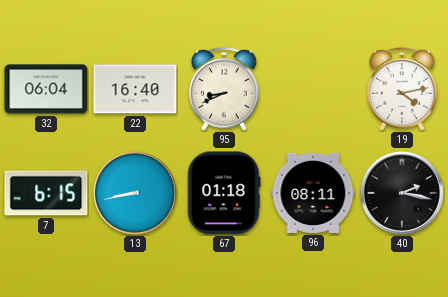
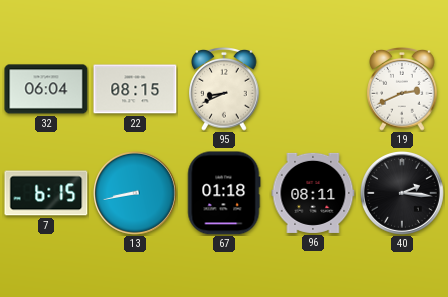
22: 16:40 -> 08:15 (135, 89)
19: 4:13 -> 2:41 (402, 89)
40: 2:17 -> 2:16 (402, 193)
